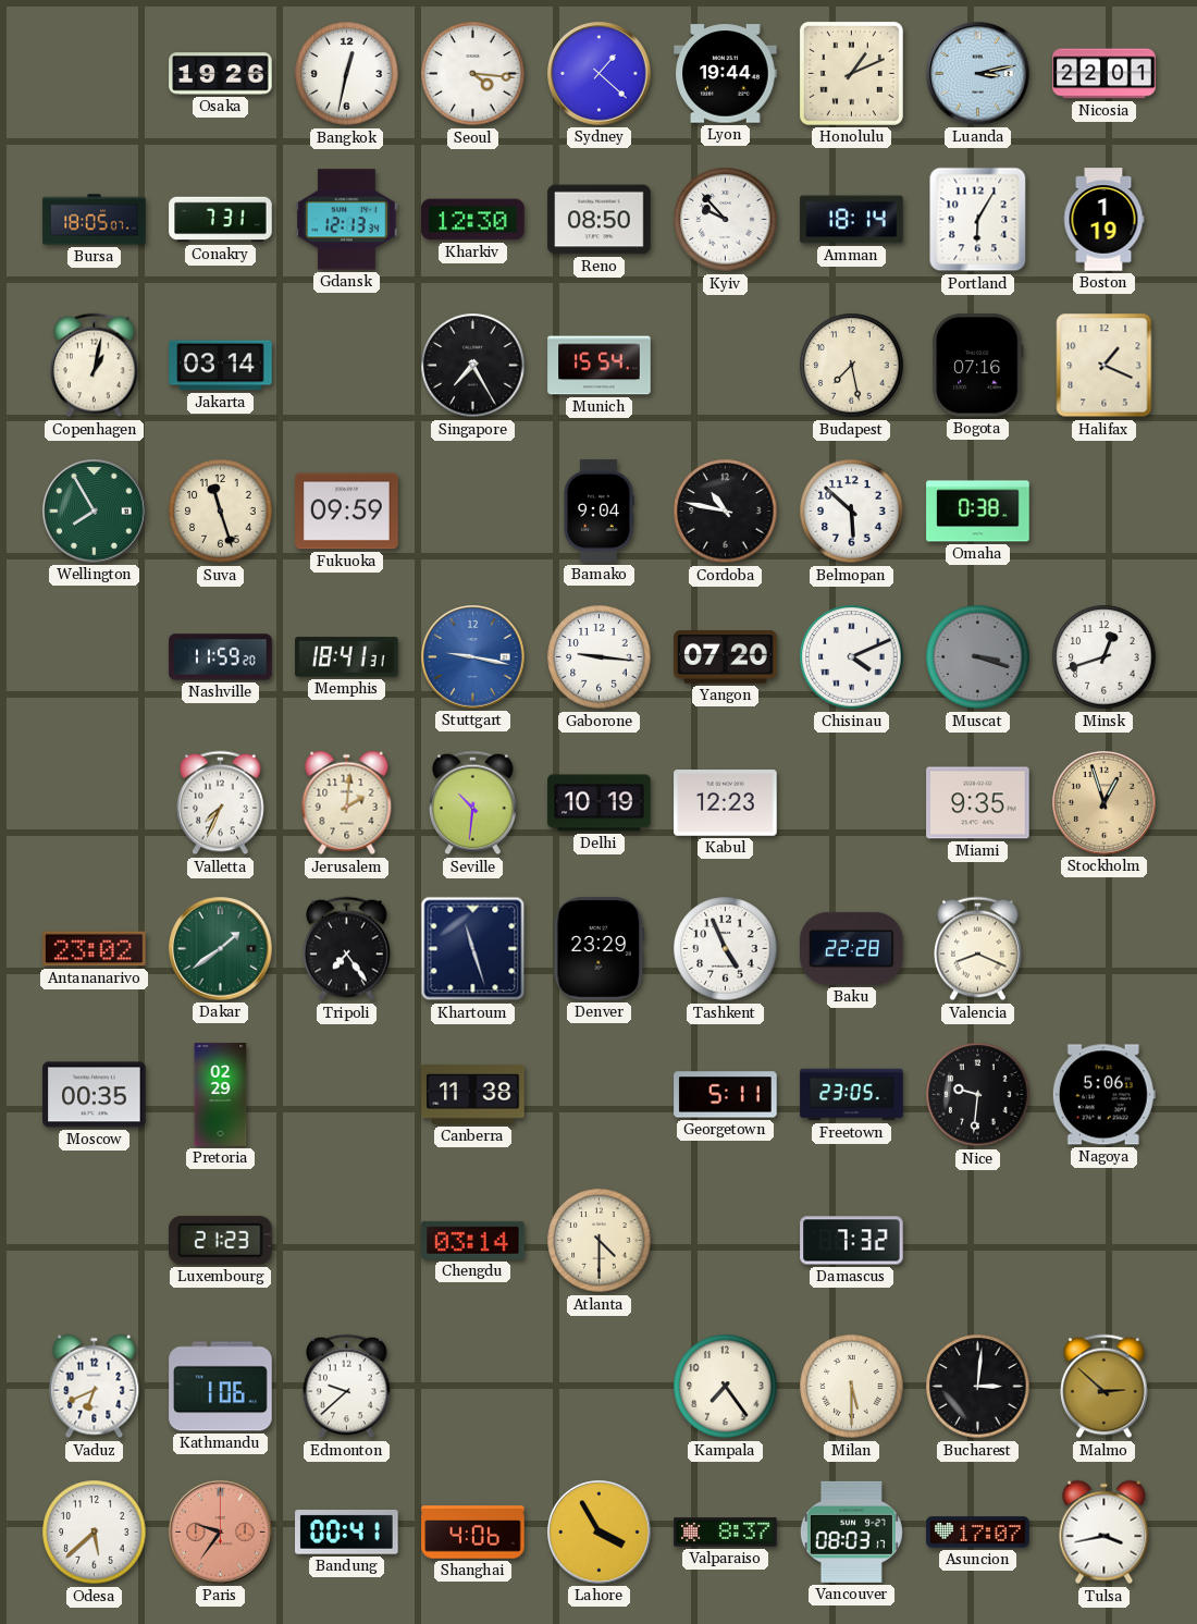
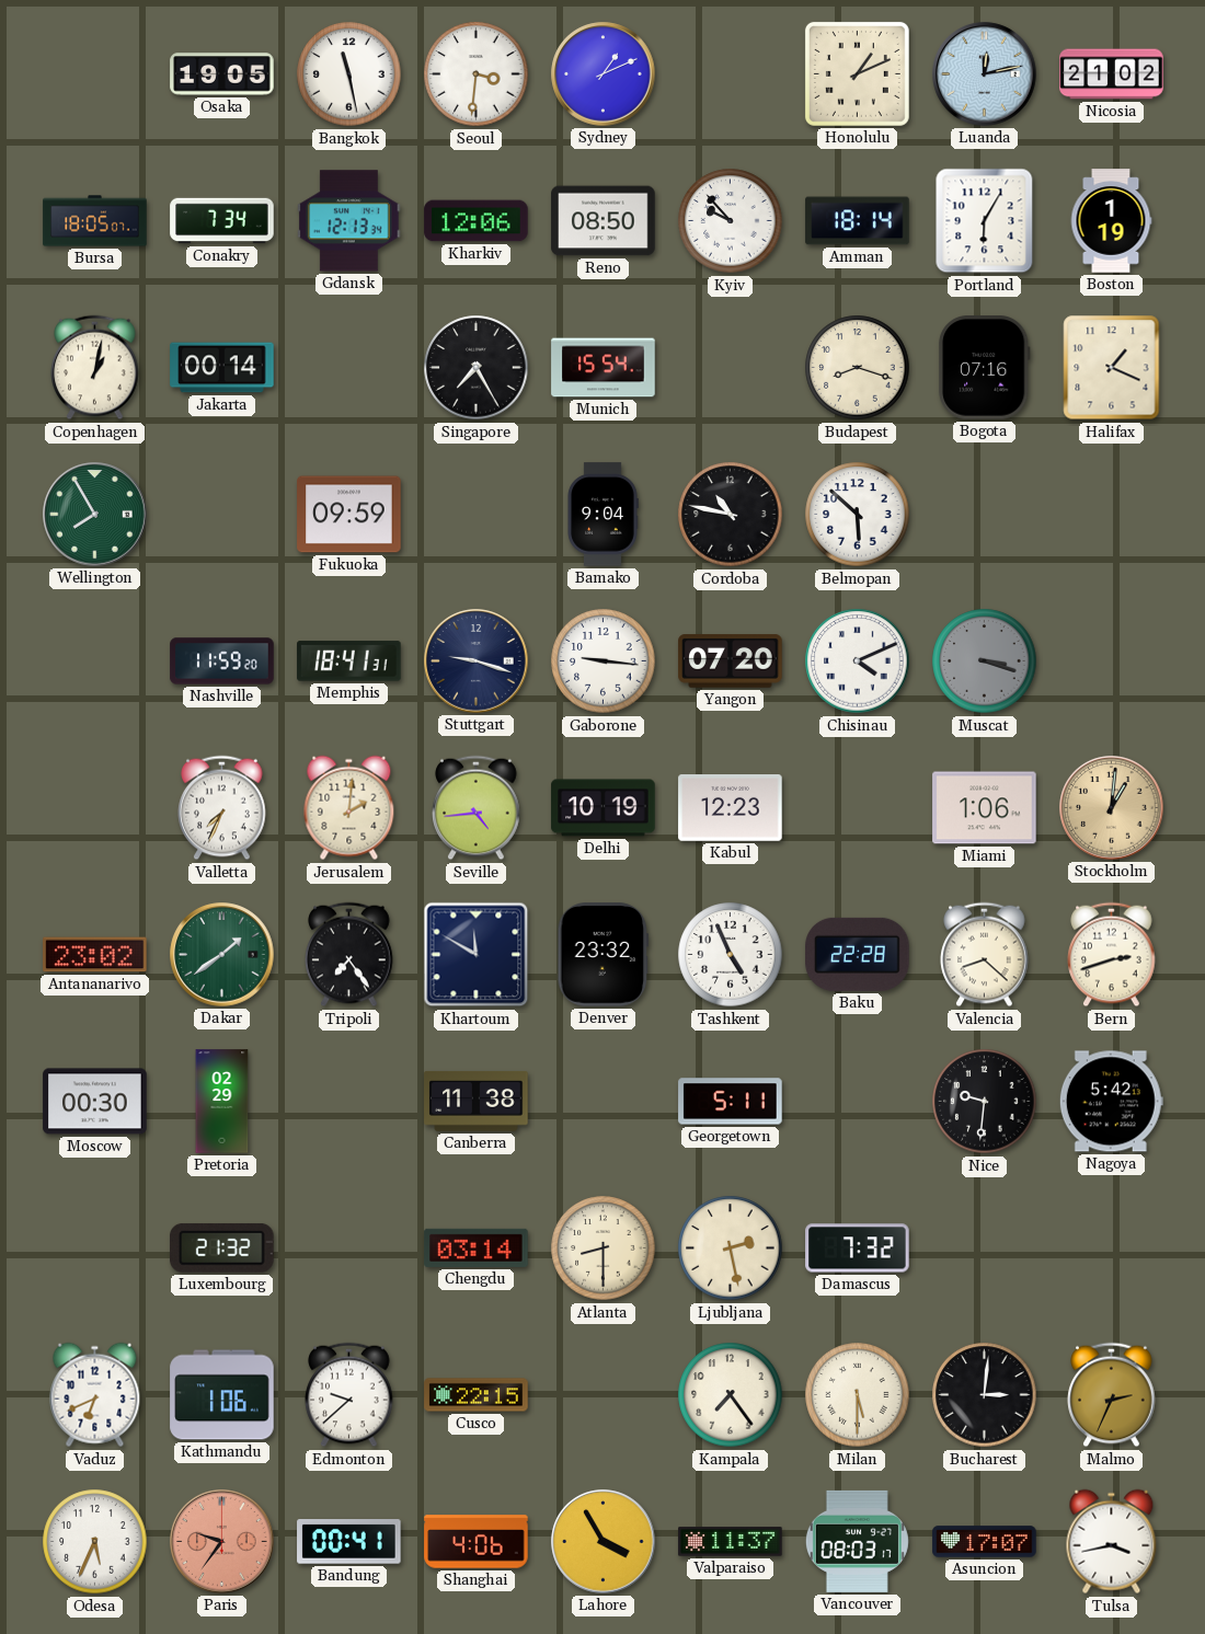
Osaka: 19:26 -> 19:05 (222, 74)
Bangkok: 12:32 -> 11:28 (349, 74)
Seoul: 4:16 -> 3:31 (477, 74)
Sydney: 1:22 -> 1:11 (604, 74)
Lyon: 19:44 -> none (726, 74)
Luanda: 3:13 -> 12:13 (985, 74)
Nicosia: 22:01 -> 21:02 (1112, 74)
Conakry: 7:31 -> 7:34 (222, 221)
Kharkiv: 12:30 -> 12:06 (477, 221)
Jakarta: 03:14 -> 00:14 (222, 368)
Budapest: 7:28 -> 8:18 (858, 368)
Suva: 11:27 -> none (221, 512)
Omaha: 0:38 -> none (978, 512)
Stuttgart: 9:17 -> 9:18 (477, 661)
Stuttgart dial: blue -> navy (477, 661)
Minsk: 12:42 -> none (1105, 657)
Seville: 10:31 -> 4:44 (477, 808)
Miami: 9:35 -> 1:06 (985, 808)
Stockholm: 12:57 -> 1:01 (1112, 808)
Khartoum: 11:27 -> 11:50 (477, 955)
Denver: 23:29 -> 23:32 (604, 955)
Valencia: 8:19 -> 8:22 (985, 955)
Bern: none -> 2:42 (1112, 955)
Moscow: 00:35 -> 00:30 (95, 1102)
Freetown: 23:05 -> none (852, 1095)
Nagoya: 5:06 -> 5:42 (1111, 1102)
Luxembourg: 21:23 -> 21:32 (222, 1247)
Atlanta: 4:30 -> 8:30 (604, 1248)
Ljubljana: none -> 2:28 (731, 1248)
Cusco: none -> 22:15 (477, 1395)
Malmo: 2:52 -> 2:34 (1112, 1395)
Odesa: 5:38 -> 5:34 (95, 1542)
Valparaiso: 8:37 -> 11:37 (731, 1542)
